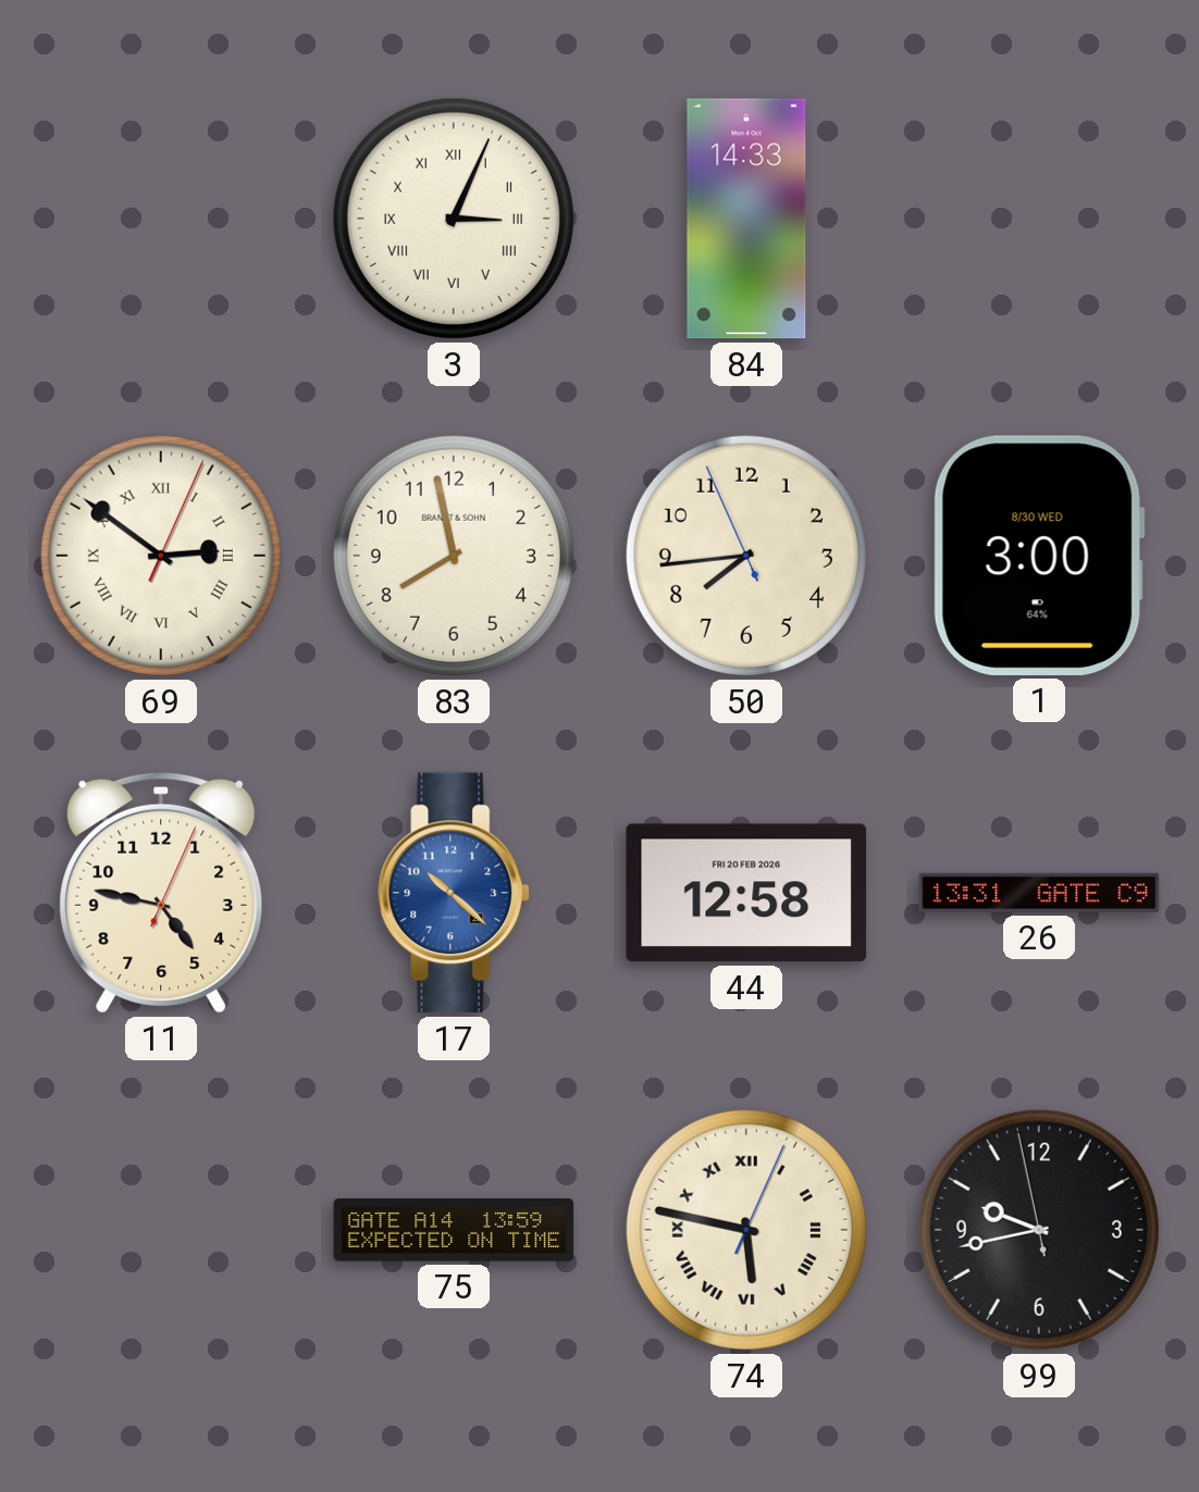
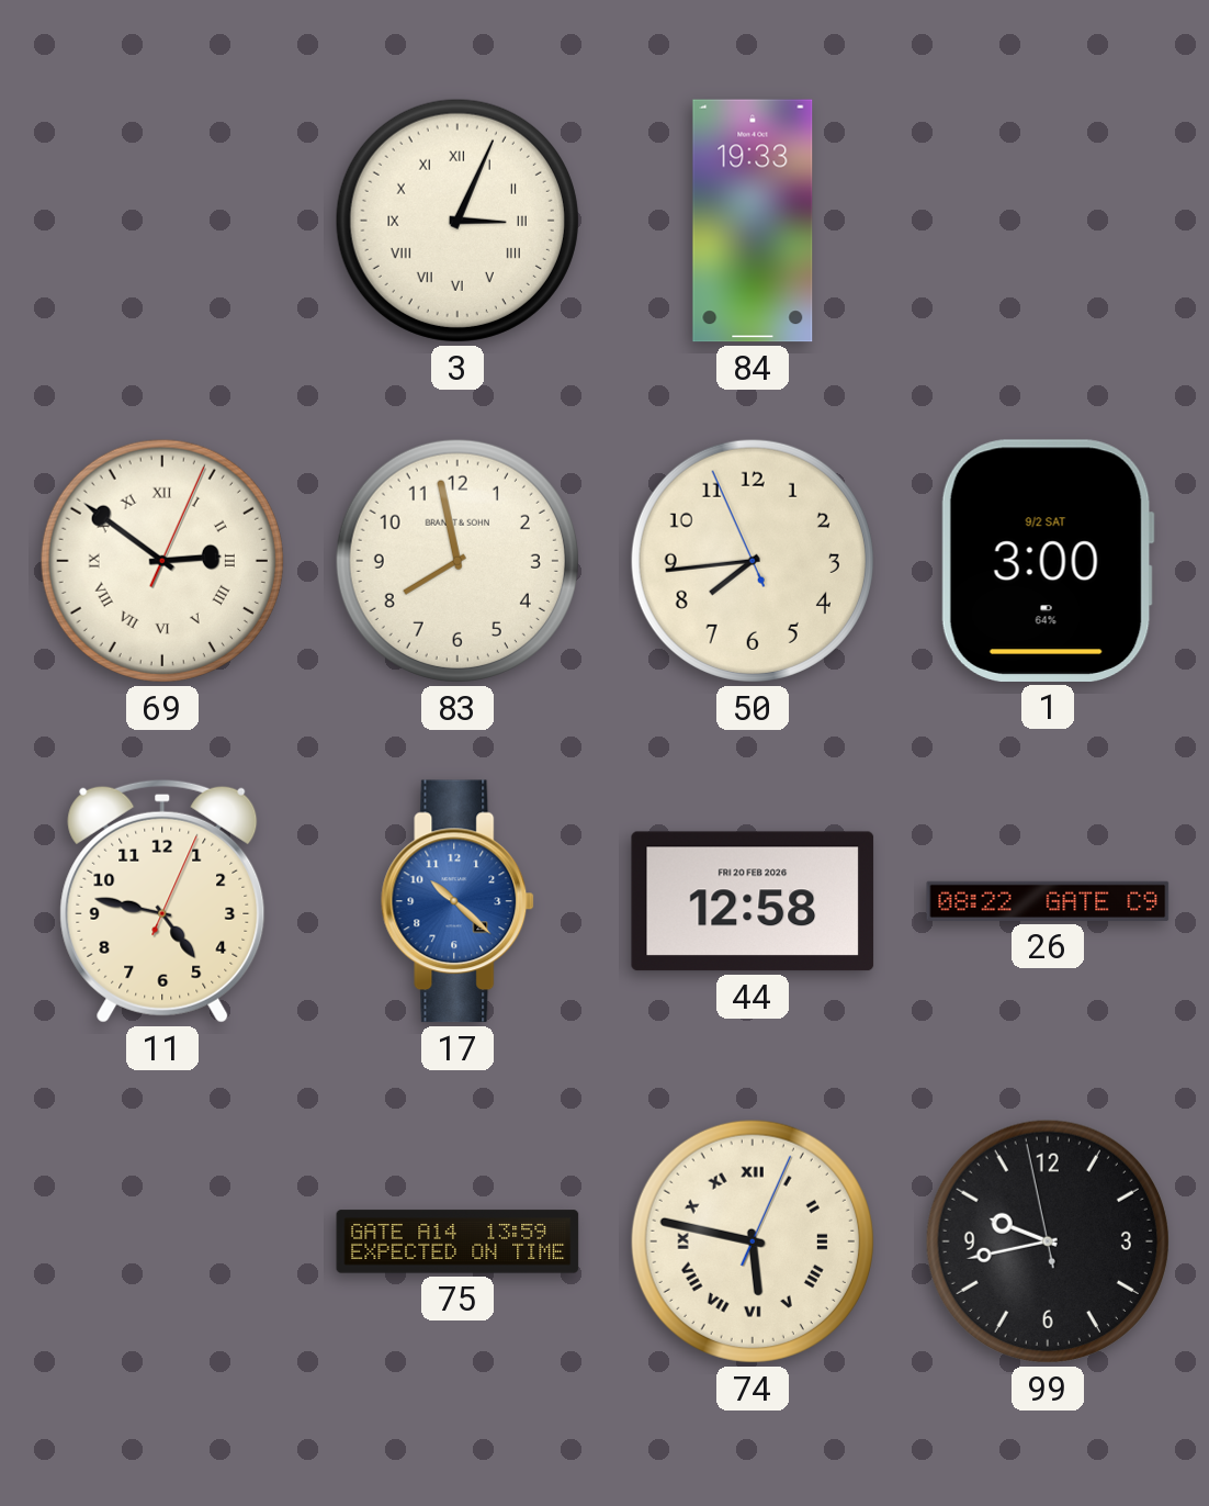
84: 14:33 -> 19:33 (753, 221)
1 date: 8/30 WED -> 9/2 SAT (1048, 561)
26: 13:31 -> 08:22 (1048, 901)
